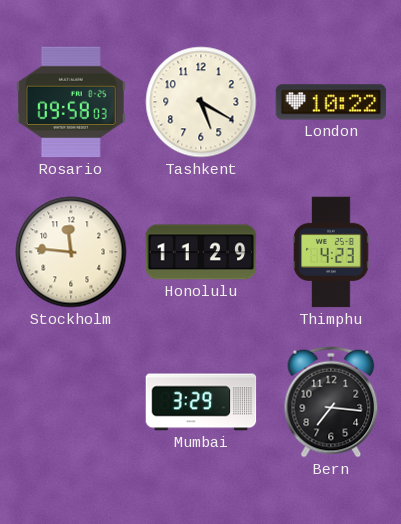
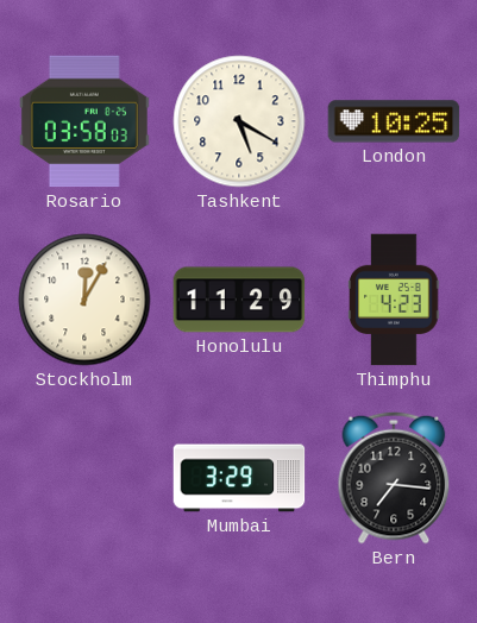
Rosario: 09:58 -> 03:58 (84, 121)
London: 10:22 -> 10:25 (394, 121)
Stockholm: 11:46 -> 12:05 (84, 300)
